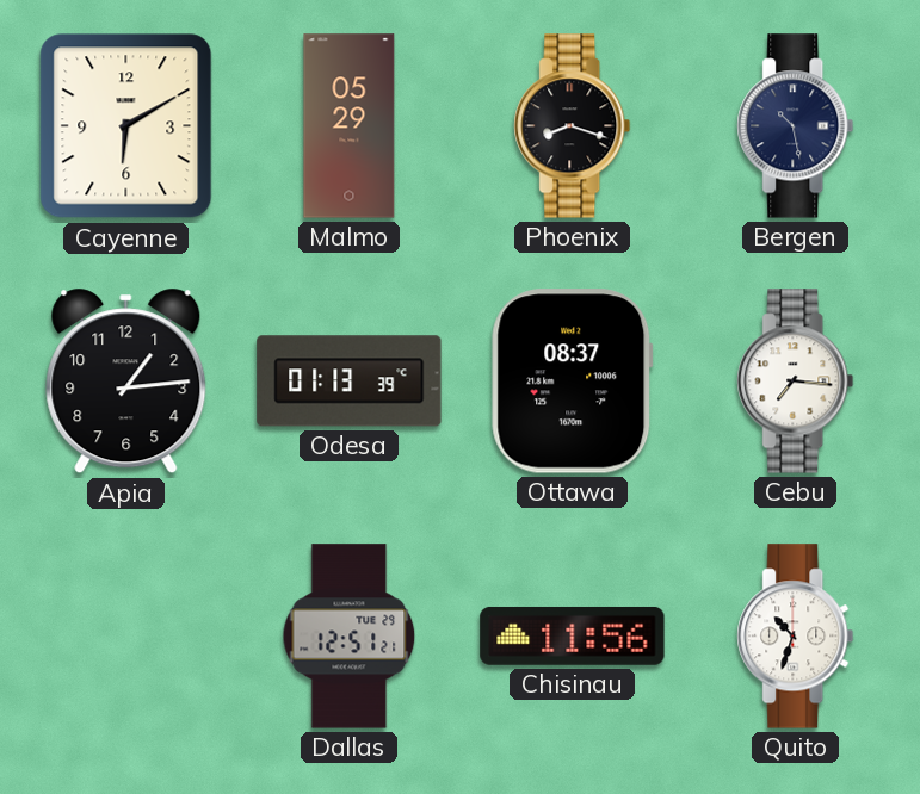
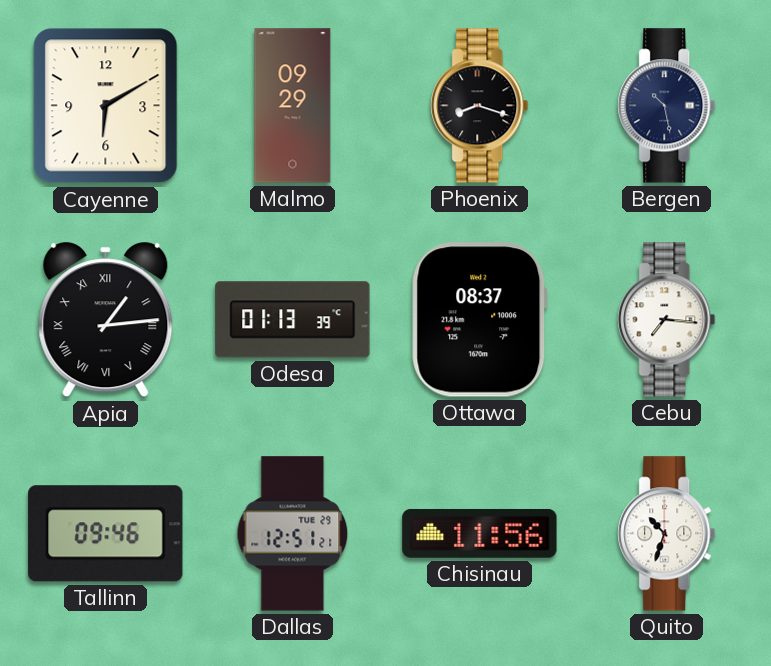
Malmo: 05:29 -> 09:29 (293, 106)
Apia numerals: Arabic -> Roman (106, 320)
Tallinn: none -> 09:46 (106, 534)
